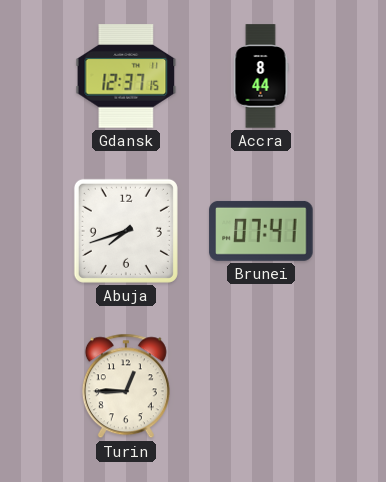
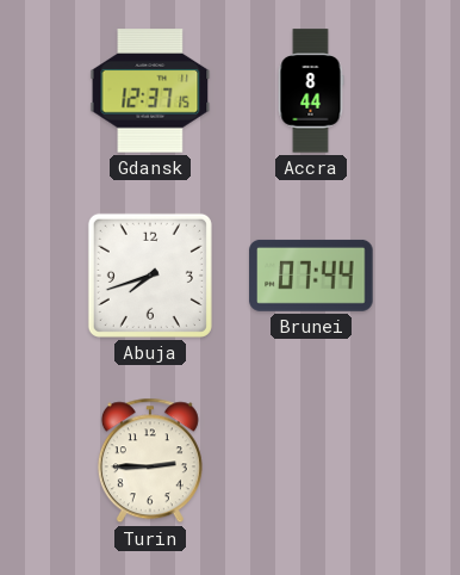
Brunei: 07:41 -> 07:44 (311, 276)
Turin: 12:45 -> 2:45 (150, 460)
